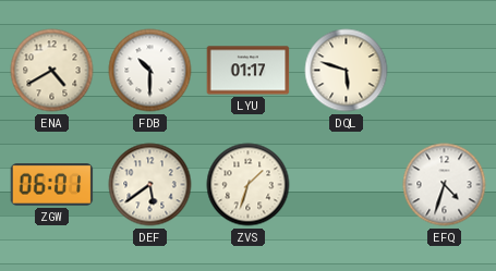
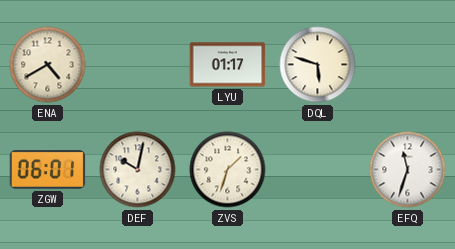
FDB: 10:30 -> none (150, 71)
DEF: 5:39 -> 10:02 (138, 170)
EFQ: 4:33 -> 11:33 (408, 170)
